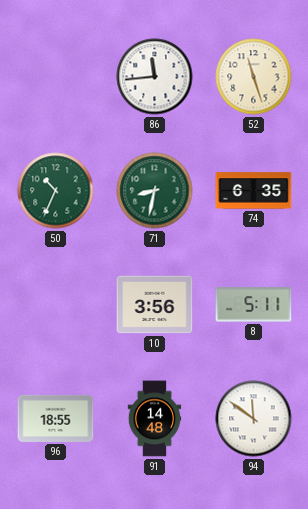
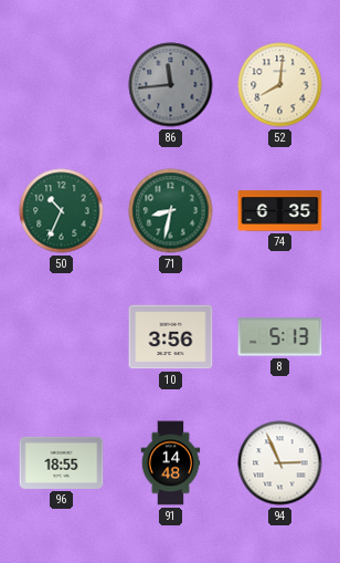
86 dial: white -> grey (171, 85)
52: 11:27 -> 8:01 (280, 85)
8: 5:11 -> 5:13 (280, 337)
94: 11:51 -> 2:56 (280, 463)
